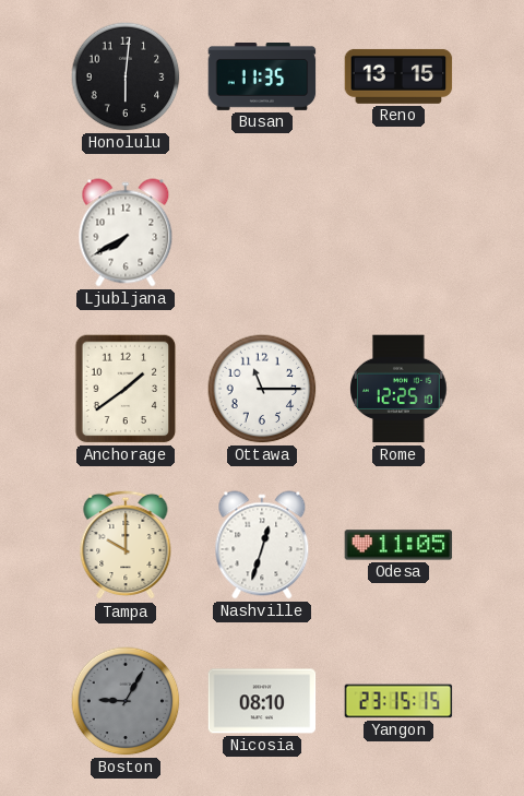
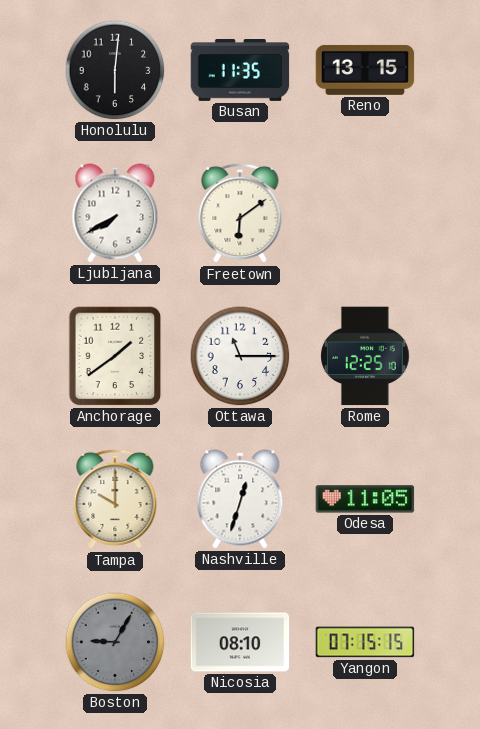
Freetown: none -> 6:09 (240, 213)
Yangon: 23:15 -> 07:15 (365, 642)
